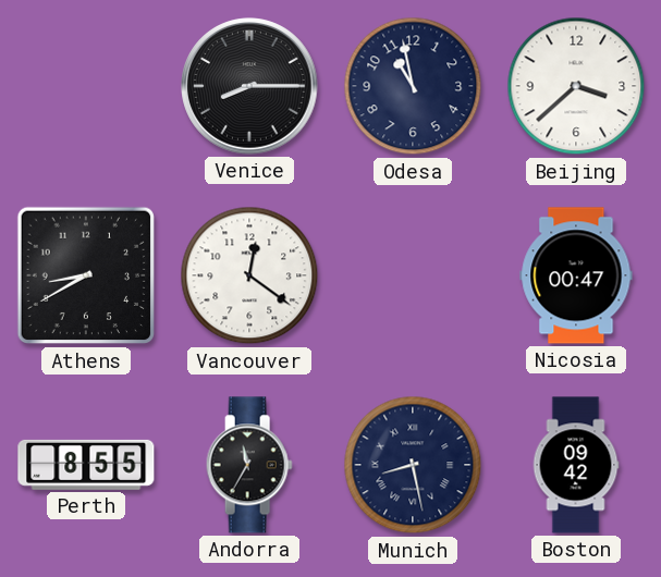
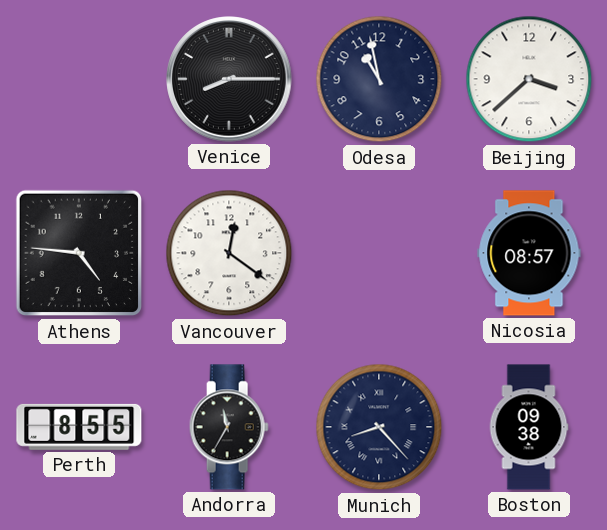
Athens: 8:40 -> 4:46 (79, 253)
Nicosia: 00:47 -> 08:57 (529, 253)
Munich: 8:28 -> 8:23 (379, 427)
Boston: 09:42 -> 09:38 (529, 427)
